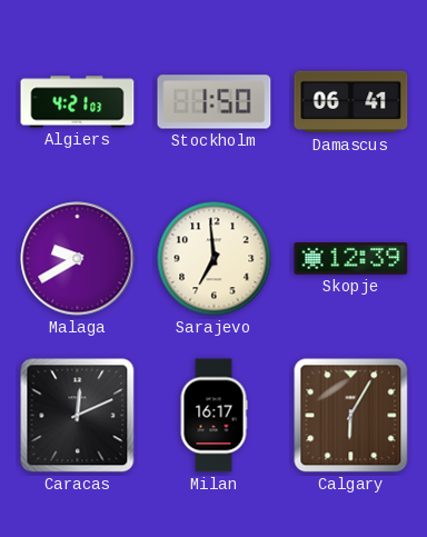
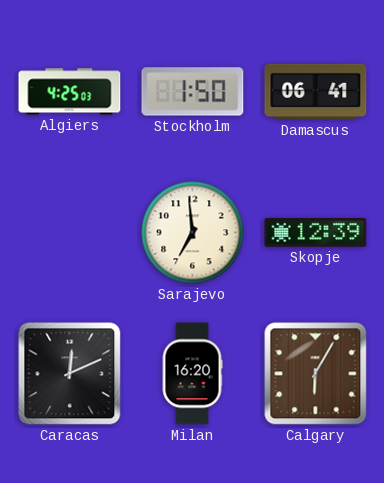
Algiers: 4:21 -> 4:25 (70, 92)
Malaga: 9:40 -> none (78, 259)
Milan: 16:17 -> 16:20 (192, 374)
